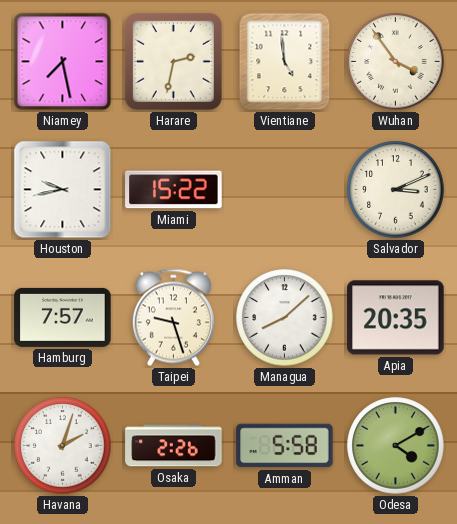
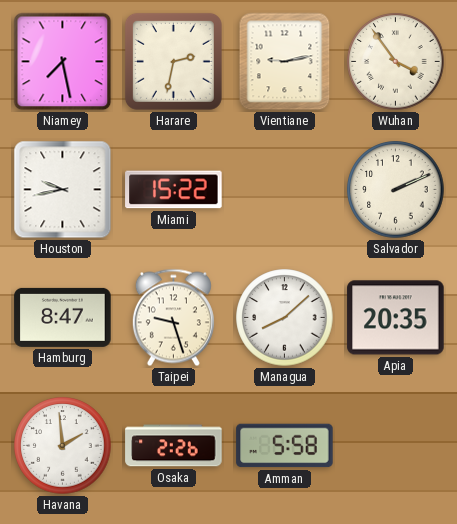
Vientiane: 4:59 -> 9:13 (285, 62)
Salvador: 3:11 -> 2:11 (396, 190)
Hamburg: 7:57 -> 8:47 (63, 317)
Havana: 2:03 -> 1:59 (63, 446)
Odesa: 4:10 -> none (396, 446)
